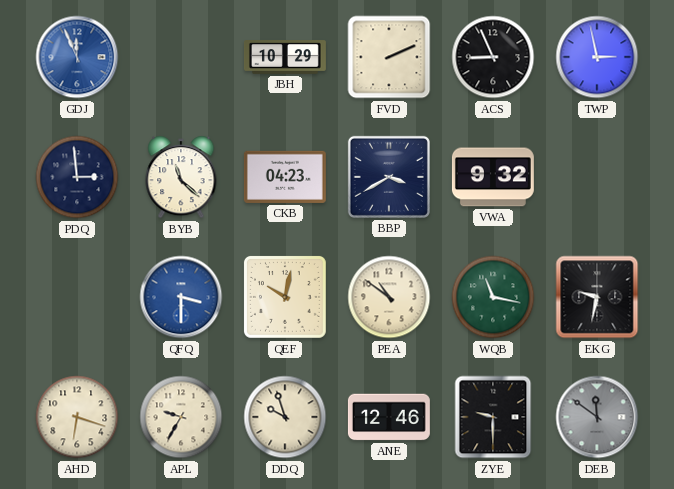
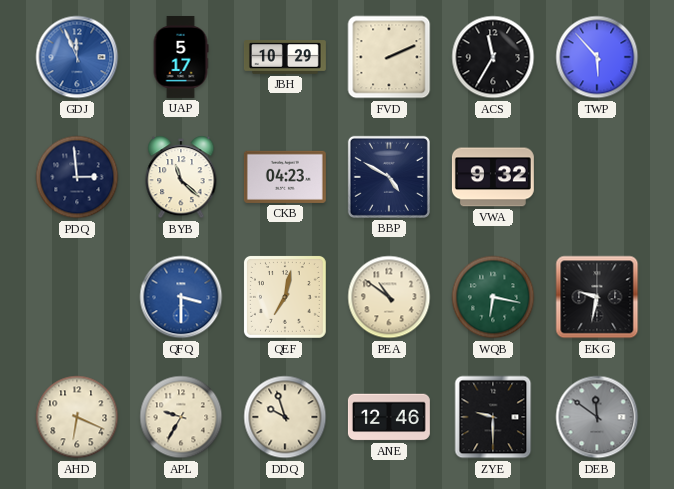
UAP: none -> 5:17 (181, 57)
ACS: 8:56 -> 11:35 (493, 57)
TWP: 2:58 -> 5:53 (597, 57)
BBP: 3:40 -> 4:50 (389, 177)
QEF: 10:02 -> 7:02 (285, 297)
WQB: 11:17 -> 6:17 (493, 297)
AHD: 6:18 -> 6:19 (77, 417)
